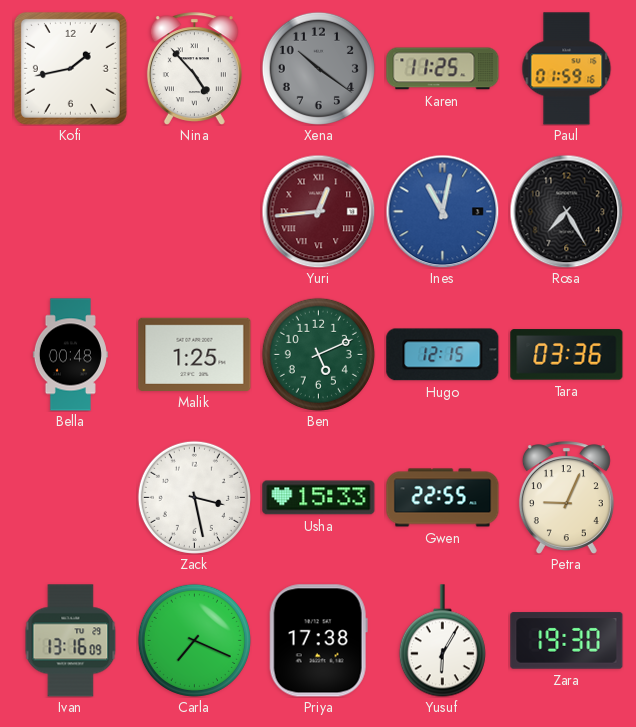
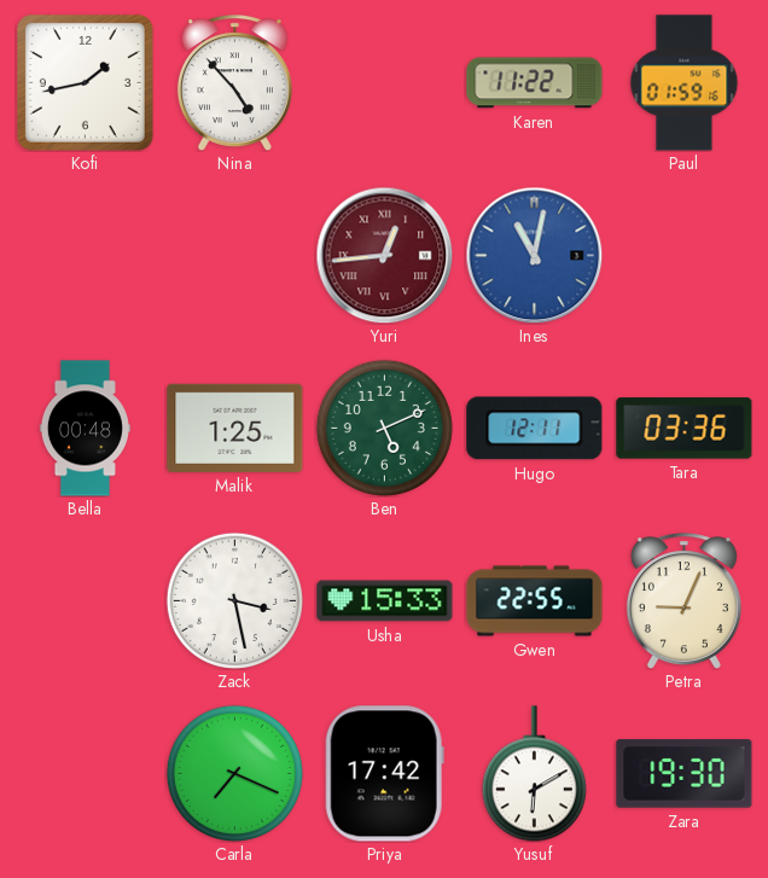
Xena: 10:21 -> none (318, 68)
Karen: 11:25 -> 11:22 (535, 83)
Rosa: 7:25 -> none (566, 211)
Hugo: 12:15 -> 12:11 (535, 429)
Ivan: 13:16 -> none (71, 641)
Priya: 17:38 -> 17:42 (384, 774)
Yusuf: 6:05 -> 6:10 (534, 774)
